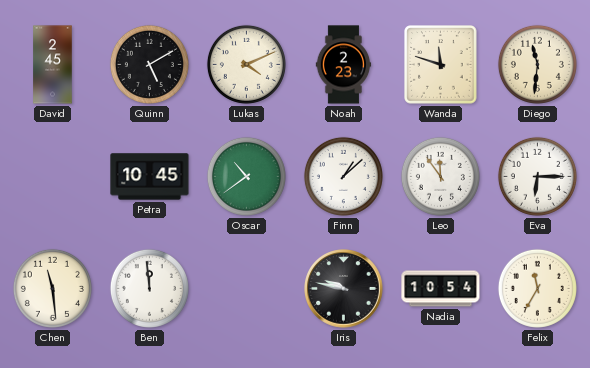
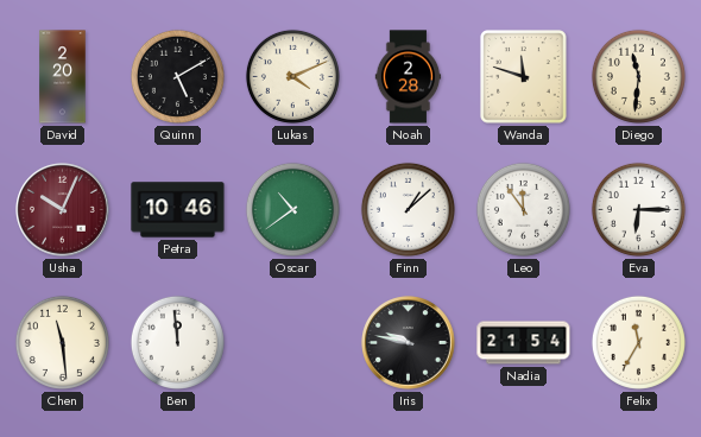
David: 2:45 -> 2:20 (63, 77)
Noah: 2:23 -> 2:28 (409, 77)
Usha: none -> 10:04 (63, 210)
Petra: 10:45 -> 10:46 (178, 210)
Nadia: 10:54 -> 21:54 (524, 343)
